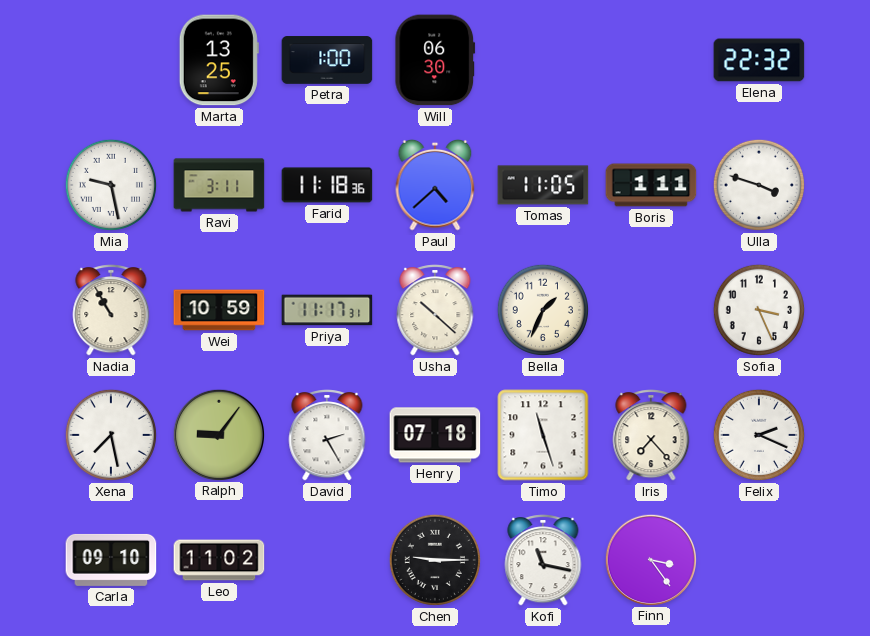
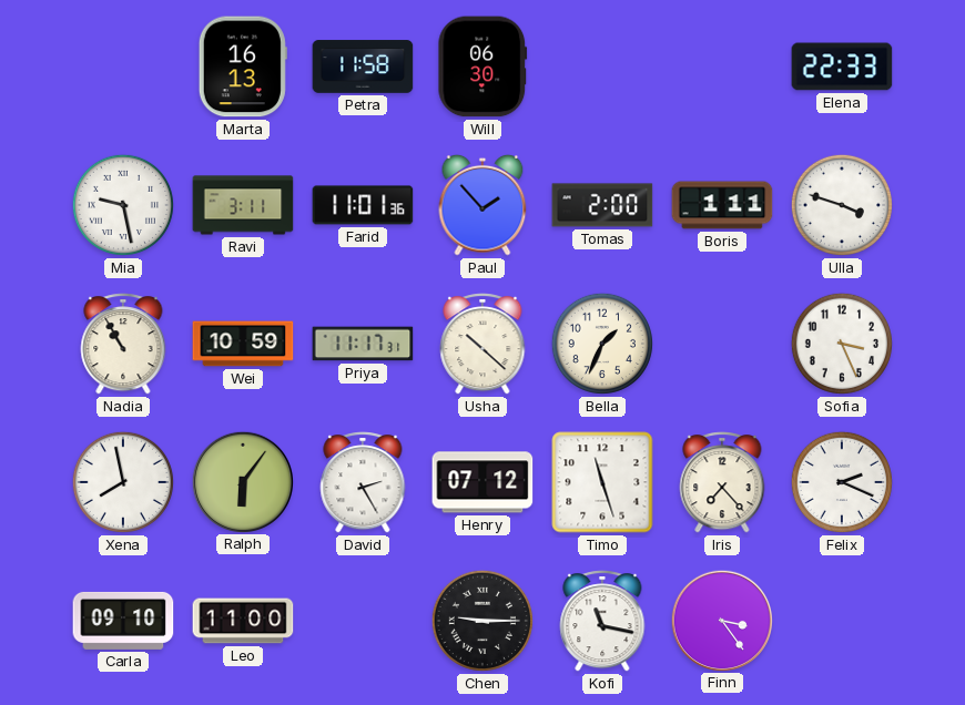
Marta: 13:25 -> 16:13 (243, 67)
Petra: 1:00 -> 11:58 (363, 67)
Elena: 22:32 -> 22:33 (842, 67)
Farid: 11:18 -> 11:01 (363, 205)
Paul: 4:38 -> 1:53 (482, 205)
Tomas: 11:05 -> 2:00 (602, 205)
Xena: 7:28 -> 7:58 (123, 482)
Ralph: 9:06 -> 6:06 (242, 481)
Henry: 07:18 -> 07:12 (482, 482)
Leo: 11:02 -> 11:00 (243, 621)
